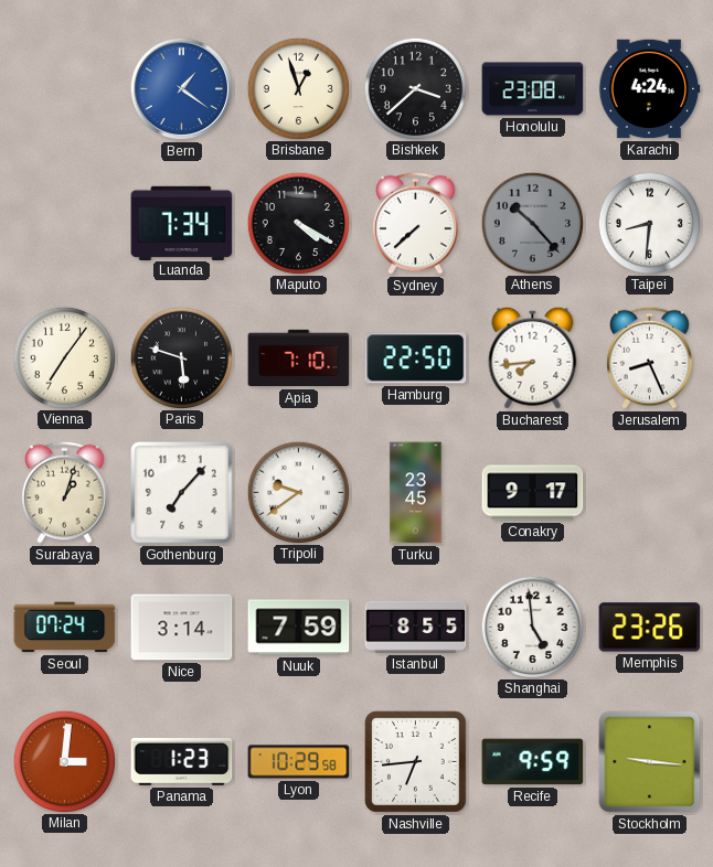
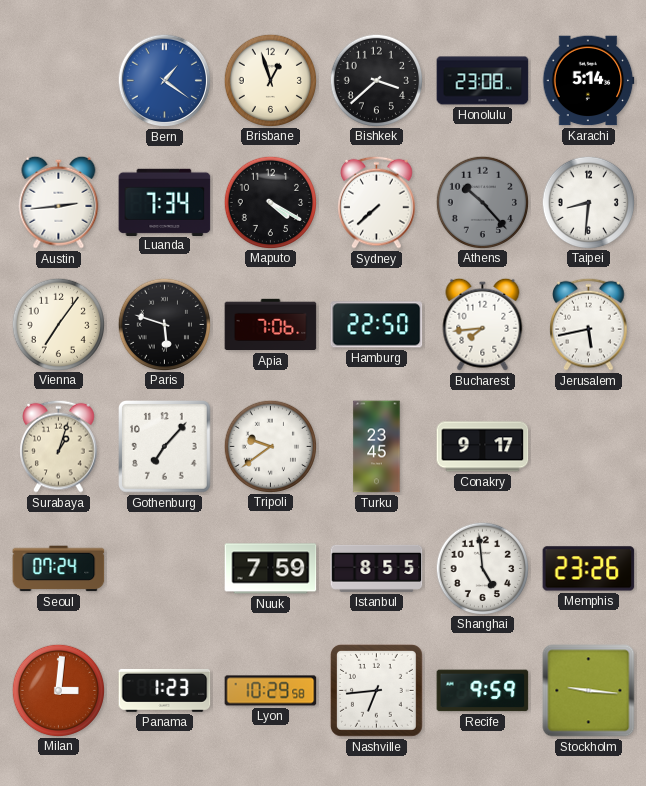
Karachi: 4:24 -> 5:14 (588, 81)
Austin: none -> 2:44 (59, 202)
Apia: 7:10 -> 7:06 (271, 325)
Jerusalem: 8:26 -> 5:43 (589, 324)
Nice: 3:14 -> none (182, 628)
